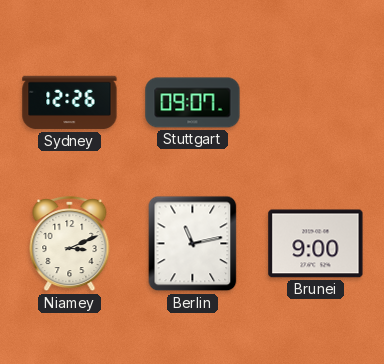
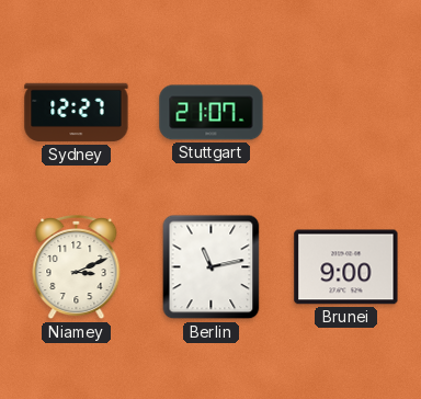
Sydney: 12:26 -> 12:27 (77, 113)
Stuttgart: 09:07 -> 21:07 (212, 113)
